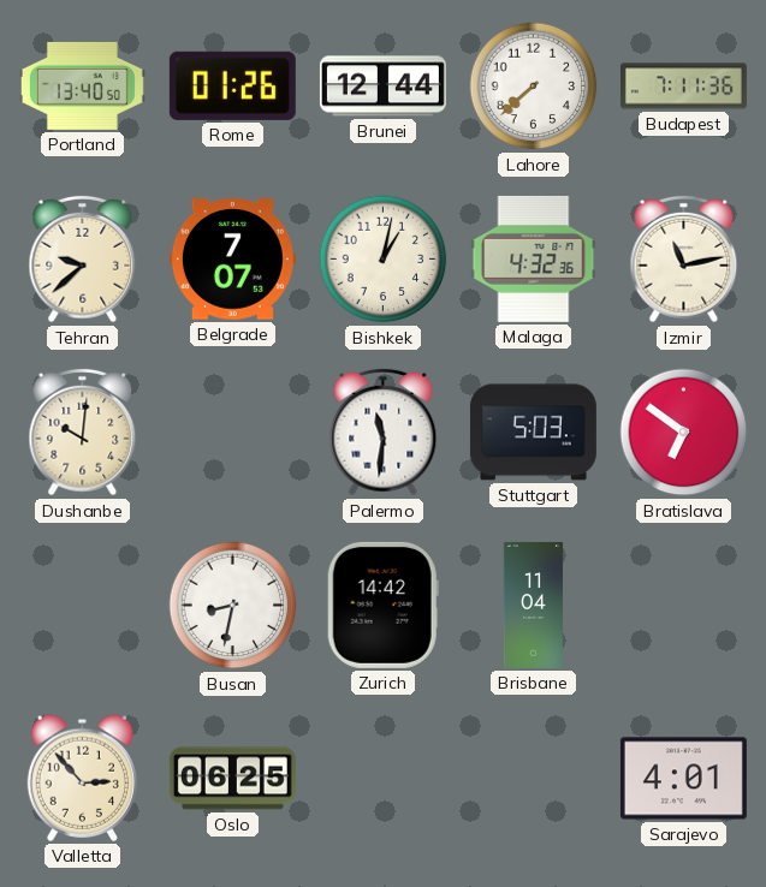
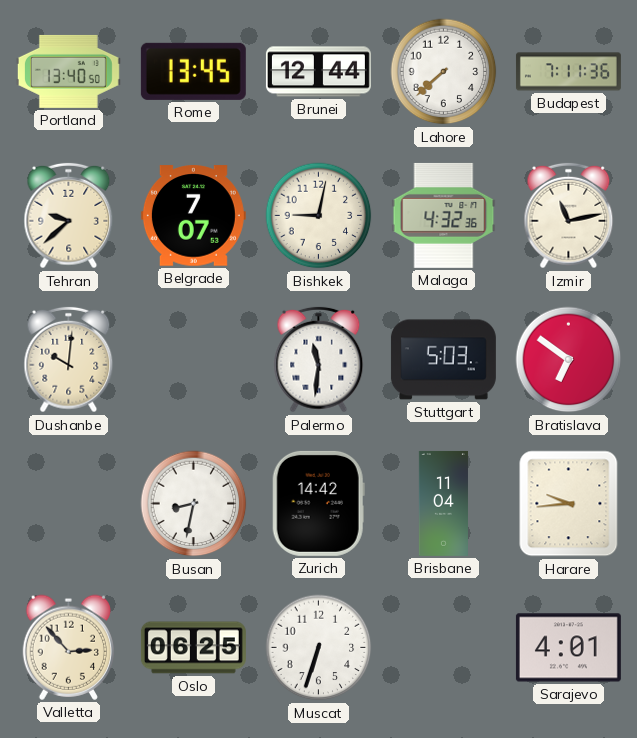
Rome: 01:26 -> 13:45 (193, 71)
Bishkek: 1:02 -> 9:02 (319, 216)
Harare: none -> 9:44 (569, 504)
Muscat: none -> 6:33 (319, 648)
